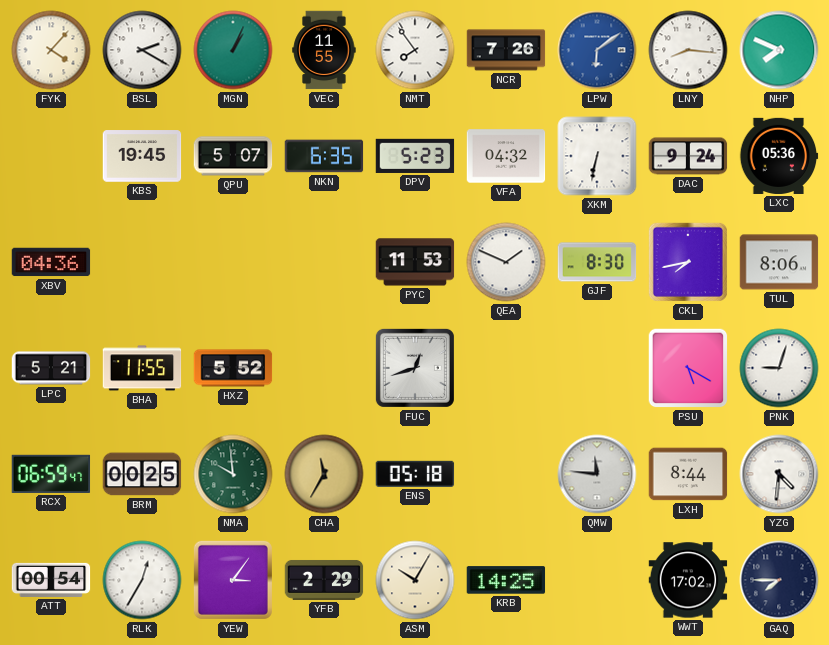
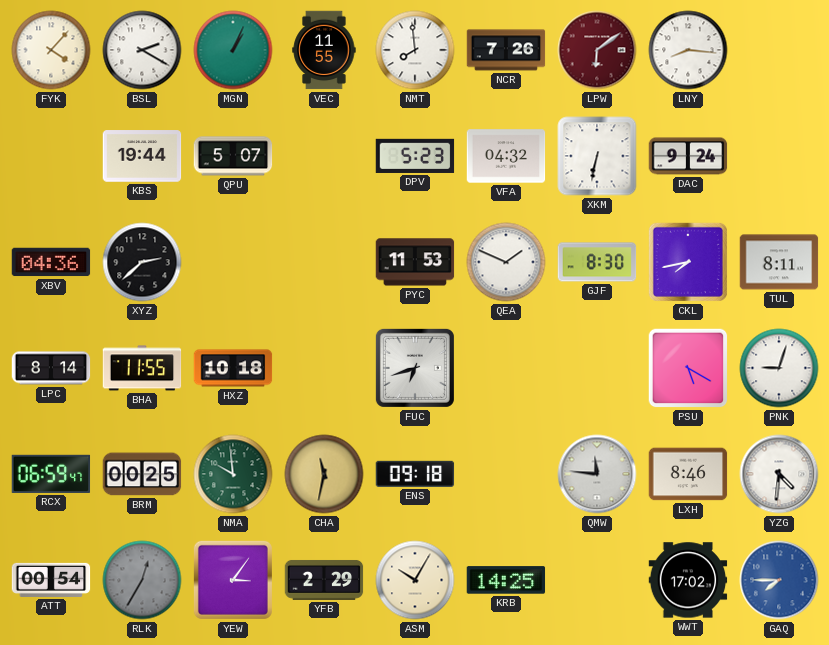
NMT: 7:54 -> 7:59 (415, 50)
LPW dial: blue -> burgundy (597, 50)
NHP: 7:49 -> none (779, 50)
KBS: 19:45 -> 19:44 (142, 156)
NKN: 6:35 -> none (324, 156)
LXC: 05:36 -> none (779, 156)
XYZ: none -> 2:38 (142, 262)
TUL: 8:06 -> 8:11 (779, 262)
LPC: 5:21 -> 8:14 (51, 368)
HXZ: 5:52 -> 10:18 (233, 368)
FUC: 12:42 -> 6:42 (415, 368)
CHA: 11:35 -> 11:32 (324, 474)
ENS: 05:18 -> 09:18 (415, 474)
LXH: 8:44 -> 8:46 (688, 474)
RLK dial: white -> grey (142, 580)
GAQ dial: navy -> blue (779, 580)
